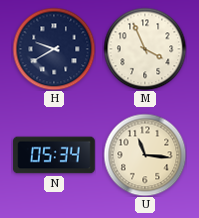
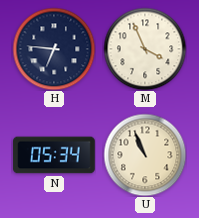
H: 9:40 -> 6:46 (54, 49)
U: 11:16 -> 10:56 (145, 155)
